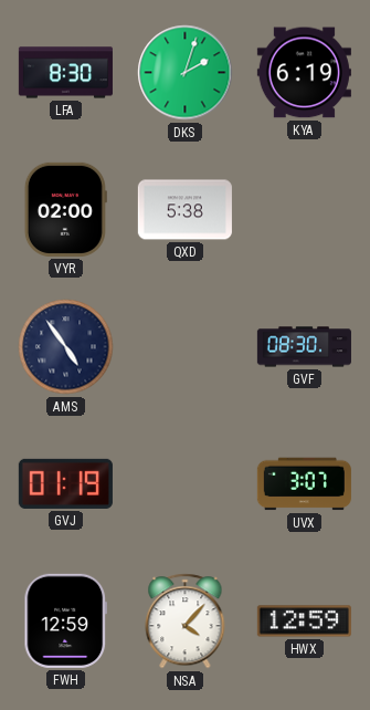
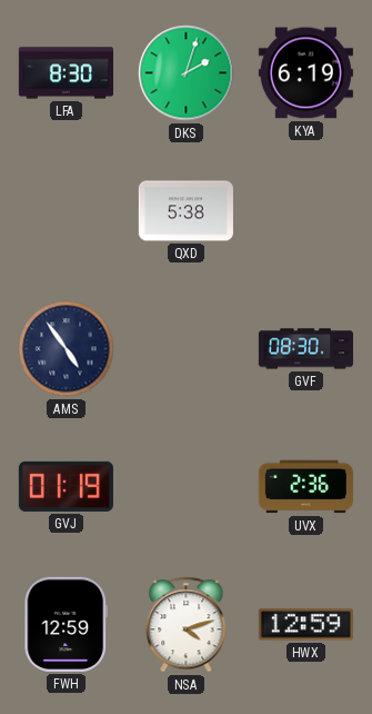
VYR: 02:00 -> none (65, 209)
UVX: 3:07 -> 2:36 (305, 487)
NSA: 4:07 -> 4:12 (187, 625)
